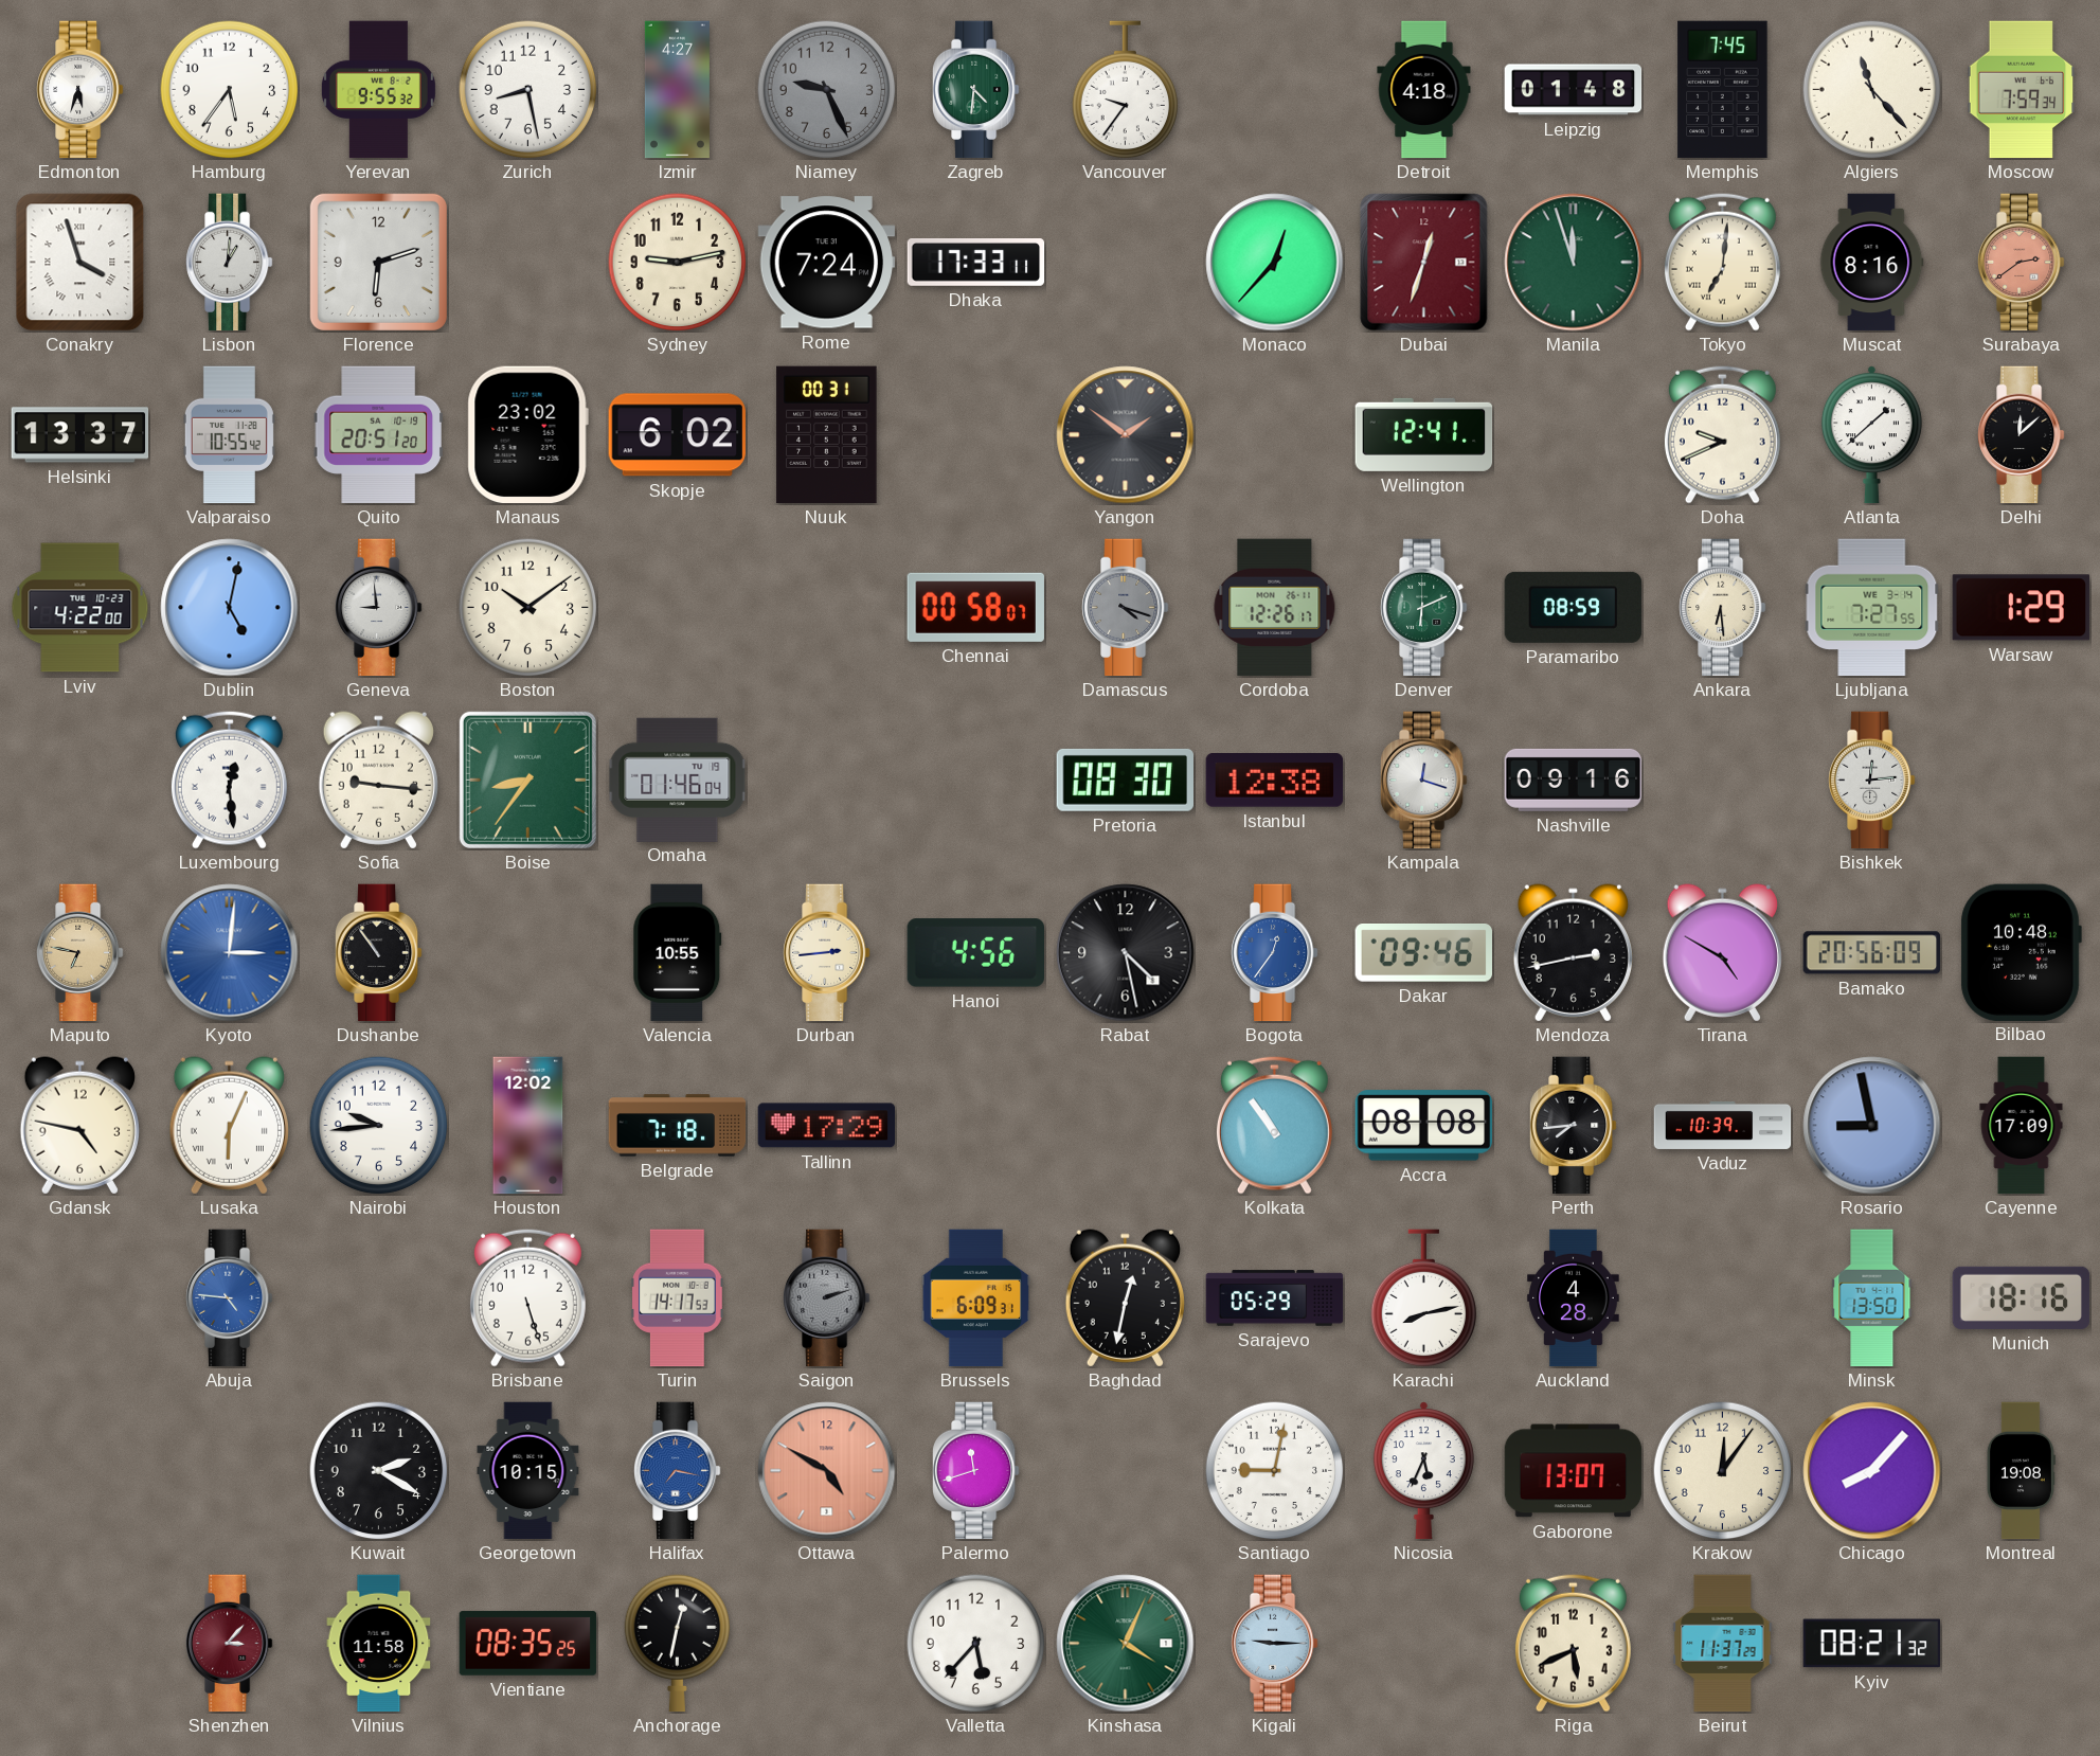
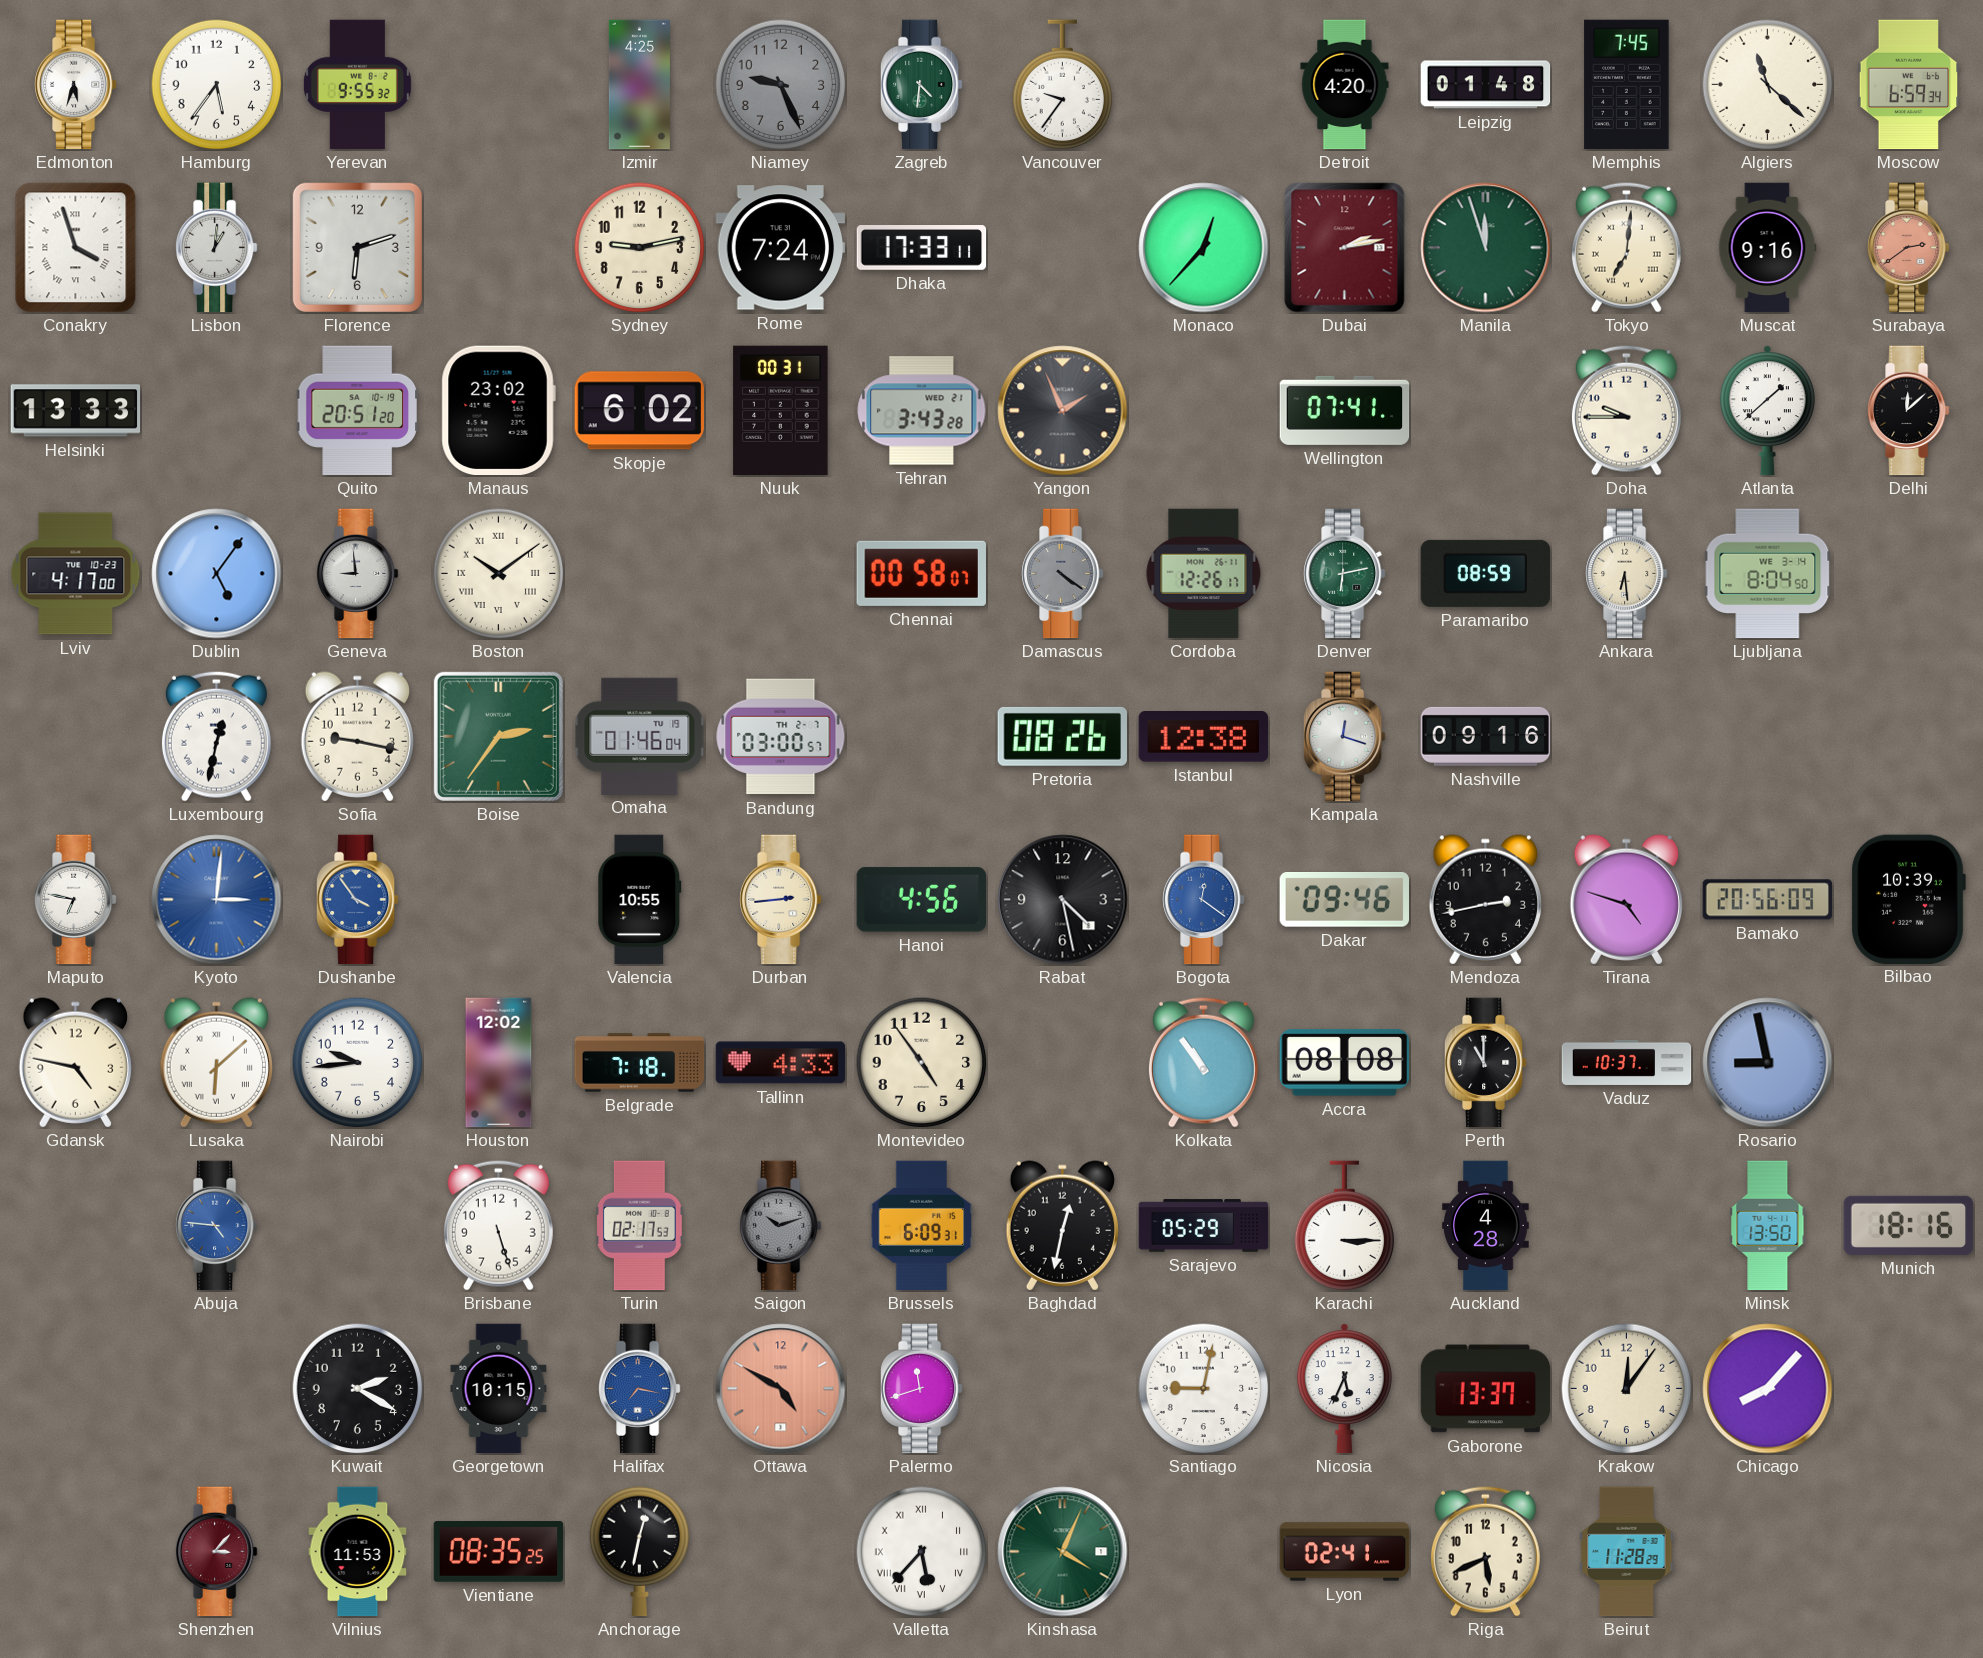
Zurich: 8:28 -> none (528, 90)
Izmir: 4:27 -> 4:25 (639, 85)
Detroit: 4:18 -> 4:20 (1345, 85)
Algiers: 11:23 -> 11:22 (1768, 85)
Moscow: 7:59 -> 6:59 (1909, 85)
Dubai: 12:33 -> 2:13 (1345, 248)
Muscat: 8:16 -> 9:16 (1768, 248)
Helsinki: 13:37 -> 13:33 (76, 411)
Valparaiso: 10:55 -> none (229, 435)
Tehran: none -> 3:43 (922, 411)
Yangon: 1:51 -> 1:56 (1063, 411)
Wellington: 12:41 -> 07:41 (1345, 410)
Doha: 9:41 -> 9:45 (1626, 410)
Lviv: 4:22 -> 4:17 (76, 574)
Dublin: 5:02 -> 5:06 (217, 574)
Boston numerals: Arabic -> Roman (499, 574)
Damascus: 4:18 -> 4:21 (1063, 574)
Denver: 6:11 -> 6:13 (1345, 574)
Ljubljana: 7:27 -> 8:04 (1768, 574)
Warsaw: 1:29 -> none (2022, 608)
Luxembourg: 12:29 -> 12:32 (216, 736)
Sofia: 9:16 -> 9:17 (357, 737)
Boise: 8:36 -> 2:36 (498, 736)
Bandung: none -> 03:00 (781, 737)
Pretoria: 08:30 -> 08:26 (1062, 736)
Bishkek: 12:14 -> none (1872, 781)
Maputo dial: champagne -> white (76, 900)
Dushanbe: 10:54 -> 3:54 (358, 900)
Dushanbe dial: black -> blue (358, 900)
Bogota: 12:36 -> 12:21 (1204, 900)
Tirana: 4:50 -> 4:48 (1626, 900)
Bilbao: 10:48 -> 10:39 (1908, 899)
Lusaka: 6:04 -> 6:08 (216, 1063)
Tallinn: 17:29 -> 4:33 (781, 1063)
Montevideo: none -> 4:54 (922, 1063)
Perth: 7:44 -> 11:00 (1486, 1063)
Vaduz: 10:39 -> 10:37 (1627, 1062)
Cayenne: 17:09 -> none (2022, 1126)
Turin: 14:17 -> 02:17 (640, 1226)
Saigon: 2:12 -> 10:12 (781, 1226)
Karachi: 8:13 -> 3:15 (1345, 1226)
Gaborone: 13:07 -> 13:37 (1486, 1389)
Montreal: 19:08 -> none (2021, 1471)
Vilnius: 11:58 -> 11:53 (358, 1552)
Valletta numerals: Arabic -> Roman (922, 1552)
Kigali: 9:15 -> none (1275, 1644)
Lyon: none -> 02:41 (1345, 1552)
Beirut: 11:37 -> 11:28 (1627, 1552)
Kyiv: 08:21 -> none (1872, 1644)
